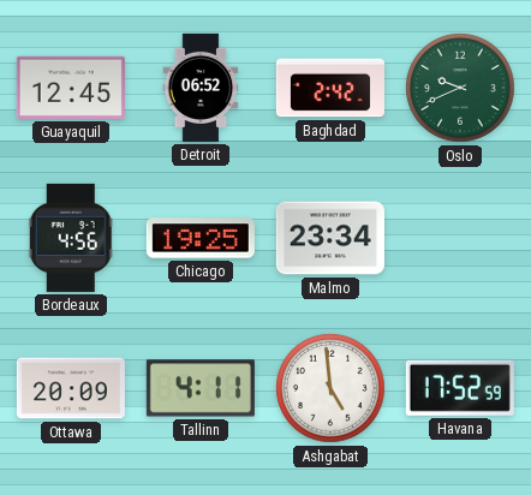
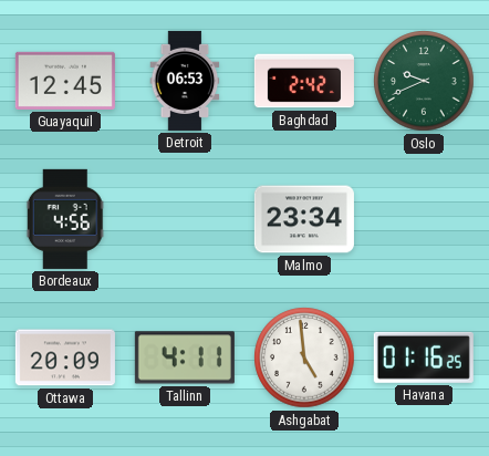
Detroit: 06:52 -> 06:53 (185, 81)
Chicago: 19:25 -> none (201, 238)
Havana: 17:52 -> 01:16 (424, 357)
